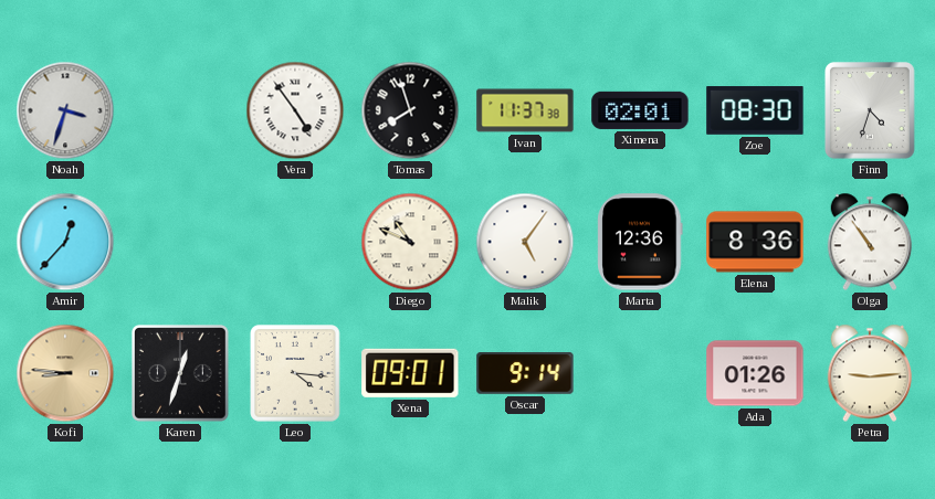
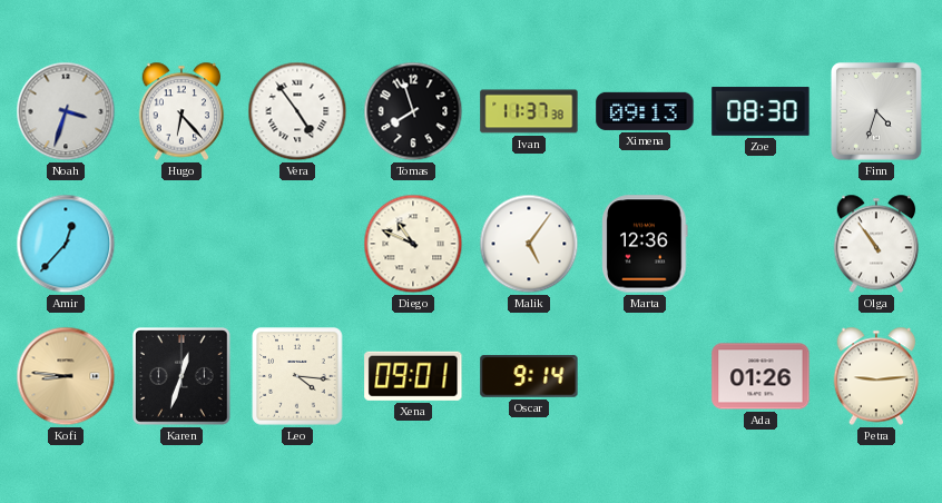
Hugo: none -> 6:23 (181, 111)
Ximena: 02:01 -> 09:13 (645, 111)
Elena: 8:36 -> none (755, 242)
